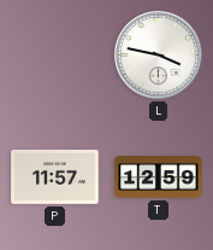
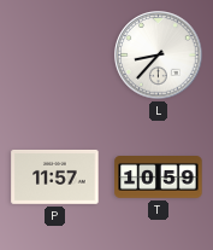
L: 3:47 -> 8:37 (159, 56)
T: 12:59 -> 10:59 (159, 178)
